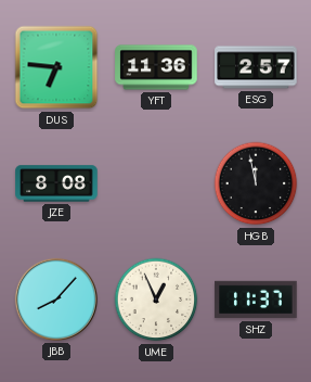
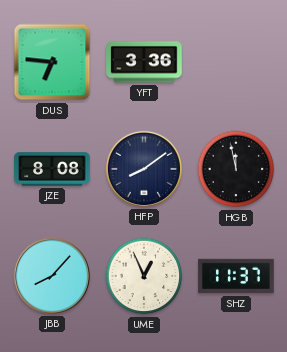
YFT: 11:36 -> 3:36 (144, 62)
ESG: 2:57 -> none (256, 67)
HFP: none -> 8:09 (144, 169)
